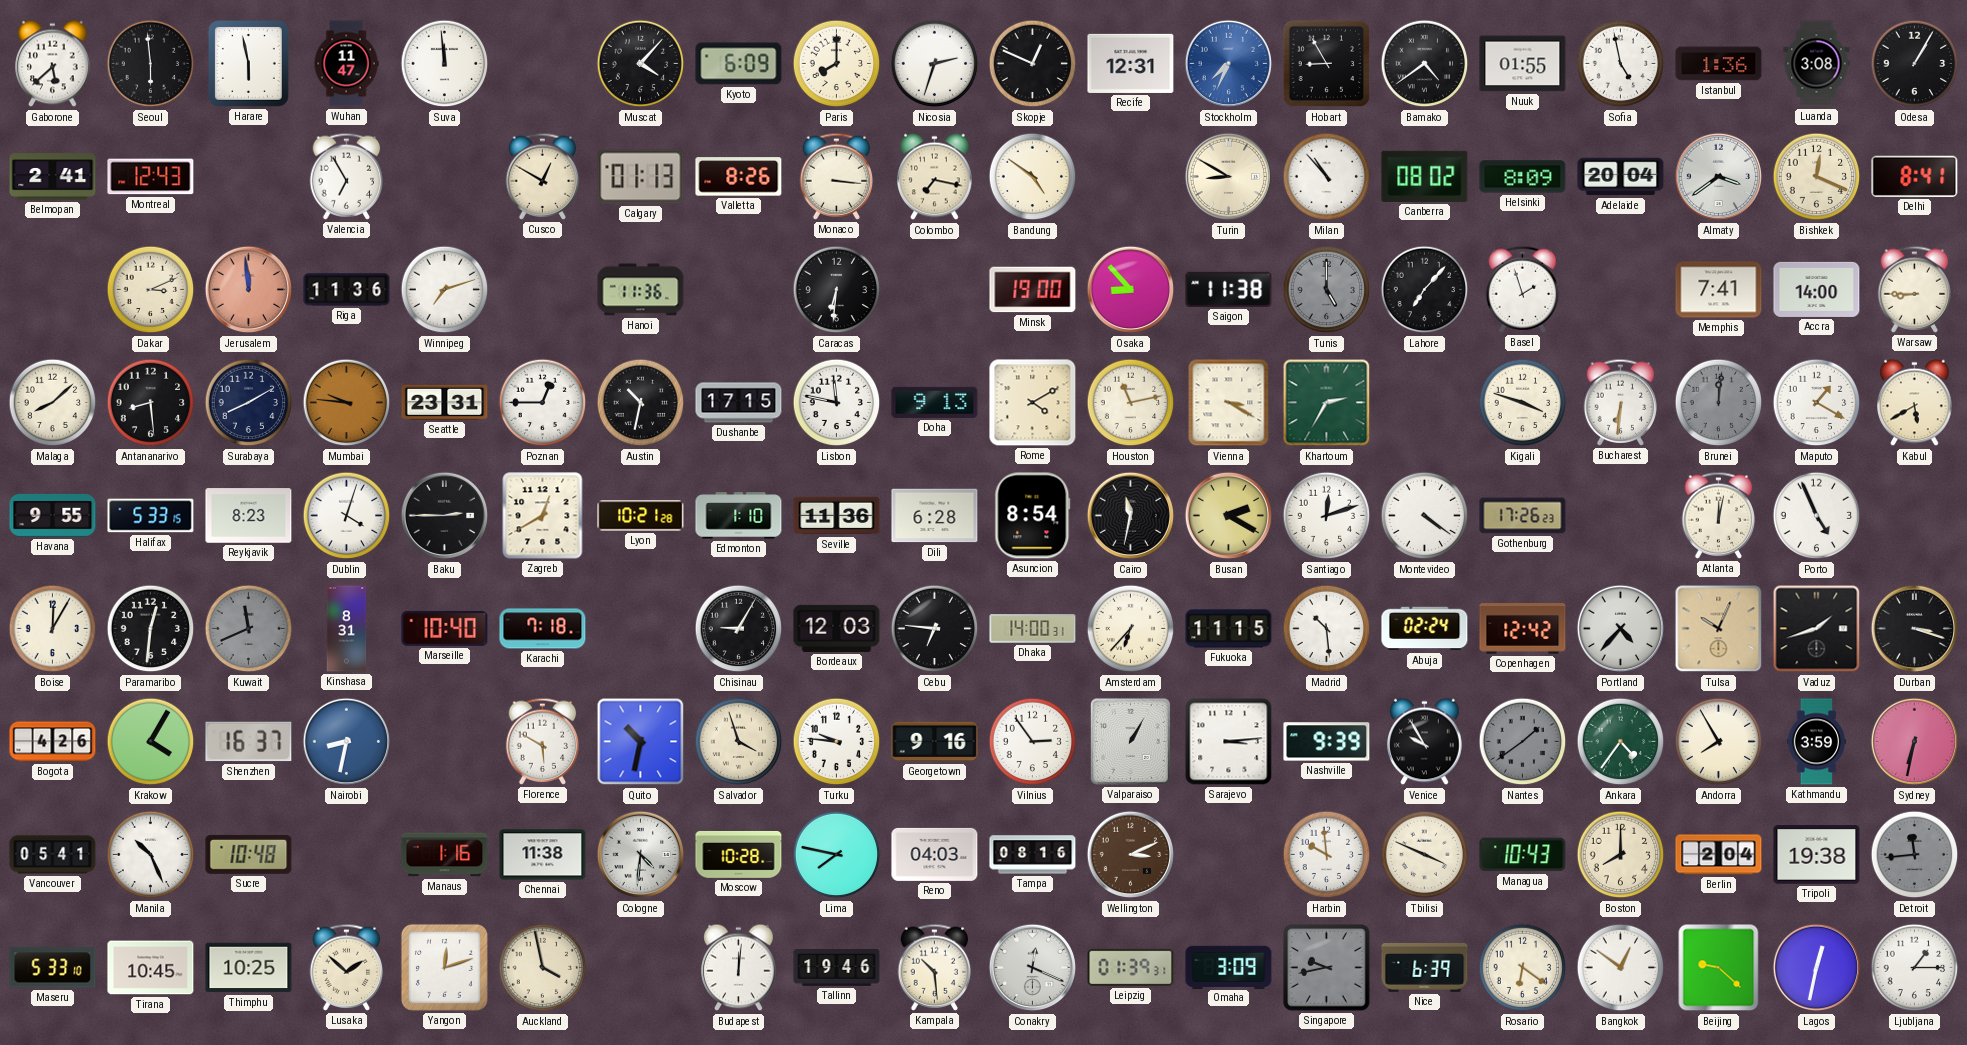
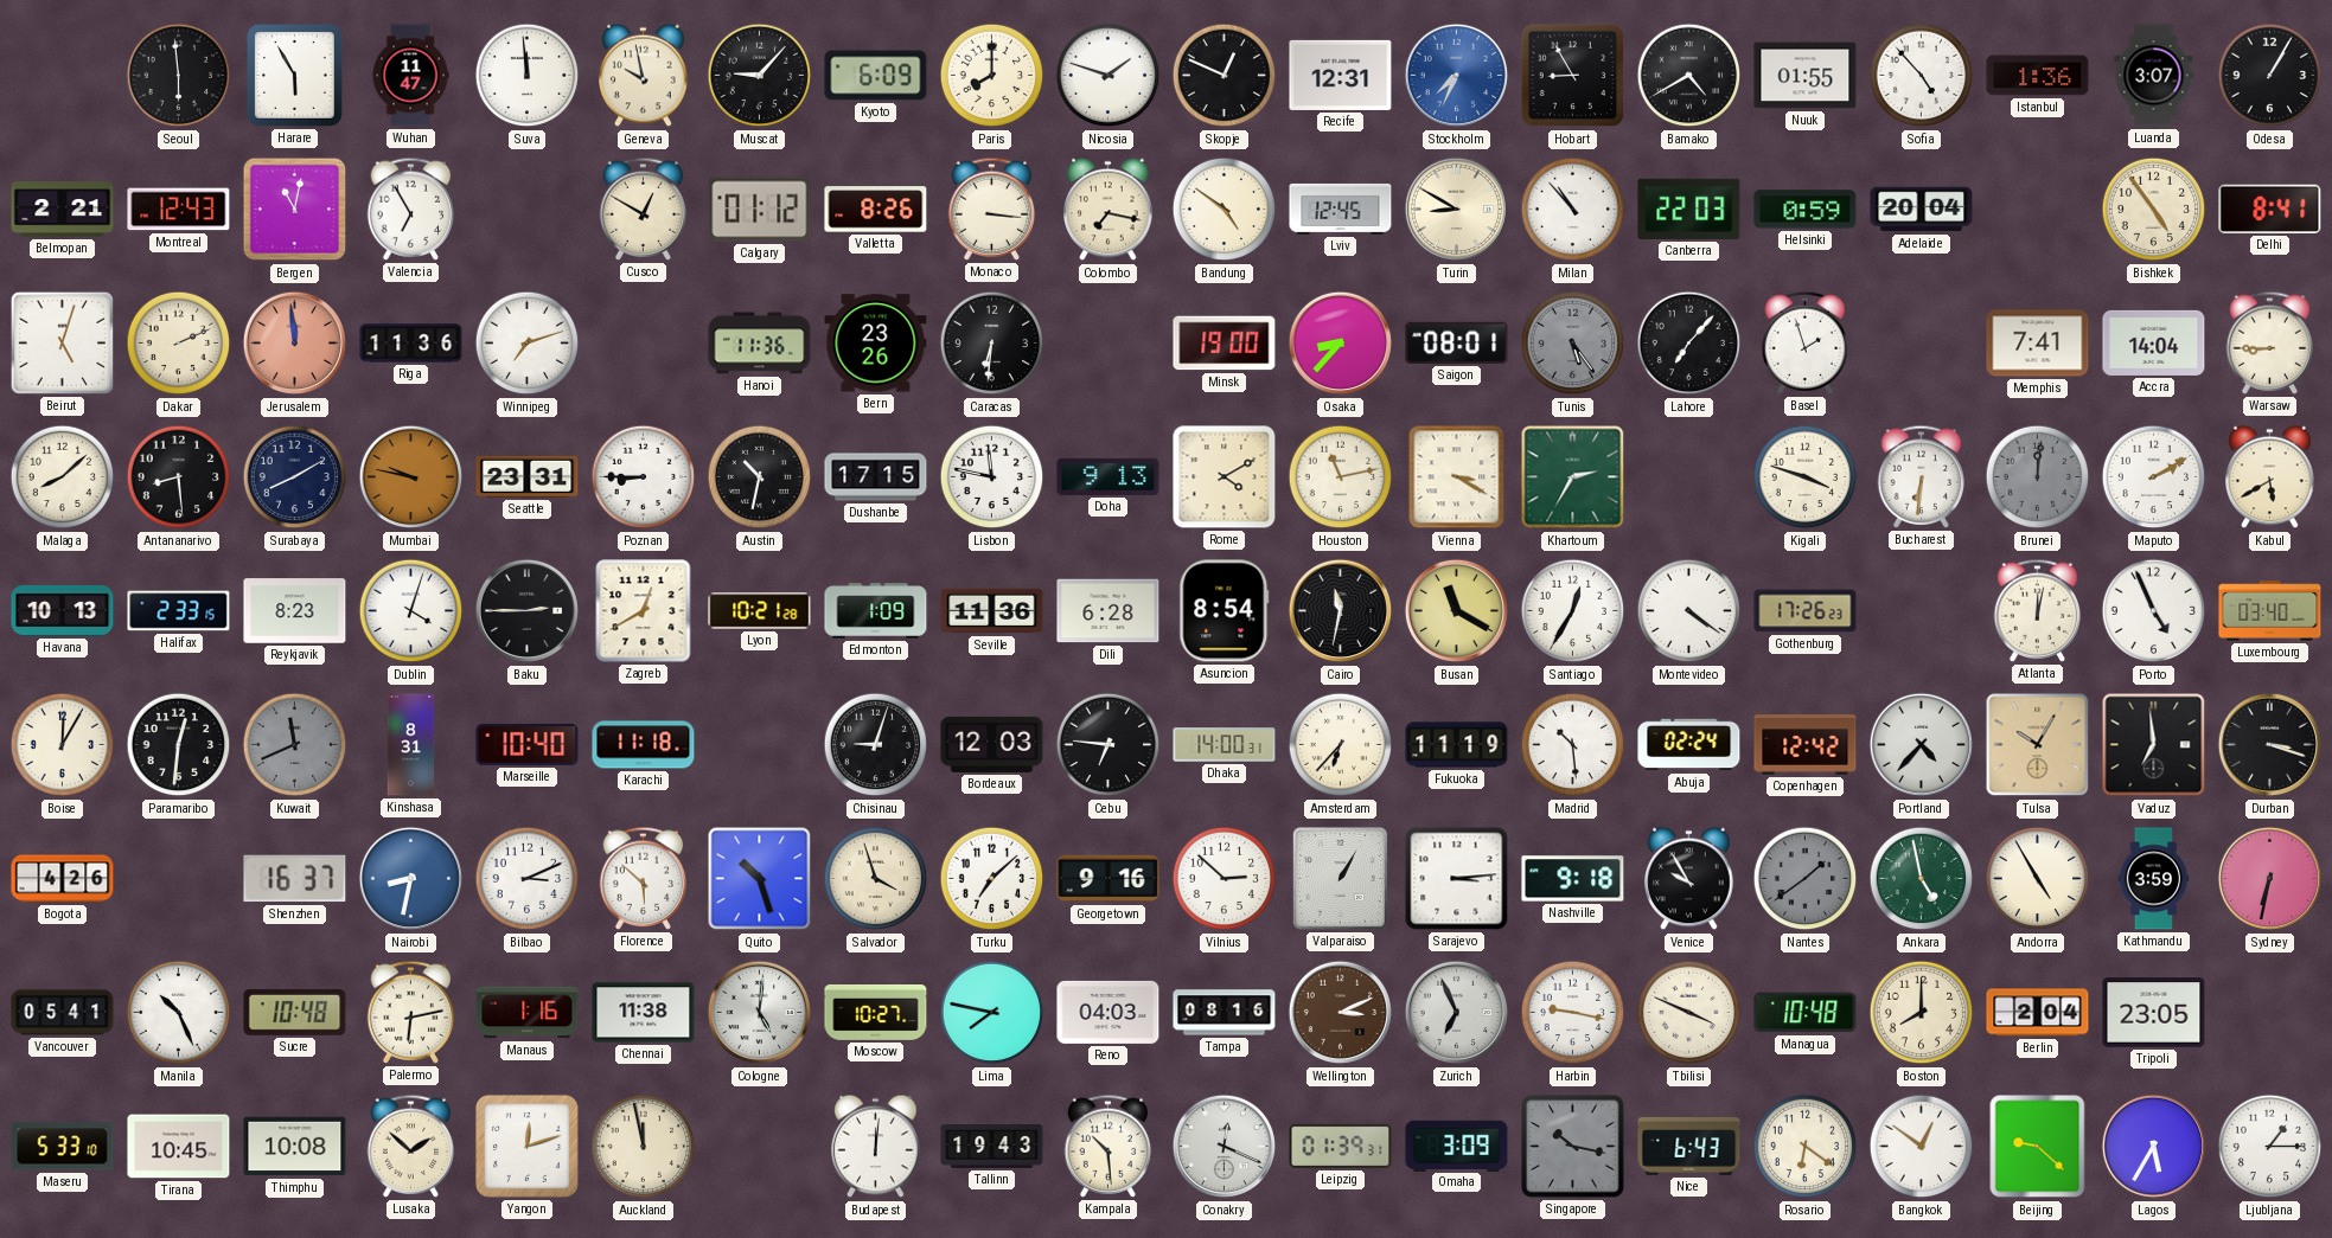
Gaborone: 5:38 -> none (53, 64)
Harare: 5:58 -> 5:55 (295, 76)
Geneva: none -> 9:58 (644, 76)
Muscat: 4:07 -> 9:07 (760, 76)
Nicosia: 2:33 -> 1:48 (1109, 76)
Bamako: 4:39 -> 4:40 (1689, 76)
Sofia: 4:58 -> 4:53 (1922, 76)
Luanda: 3:08 -> 3:07 (2154, 76)
Belmopan: 2:41 -> 2:21 (63, 210)
Bergen: none -> 11:02 (295, 210)
Calgary: 01:13 -> 01:12 (760, 210)
Lviv: none -> 12:45 (1341, 209)
Canberra: 08:02 -> 22:03 (1689, 209)
Helsinki: 8:09 -> 0:59 (1806, 210)
Almaty: 3:39 -> none (1719, 177)
Bishkek: 12:19 -> 4:54 (2154, 210)
Beirut: none -> 5:03 (62, 342)
Dakar: 3:11 -> 2:11 (179, 344)
Bern: none -> 23:26 (876, 344)
Osaka: 8:53 -> 8:37 (1341, 344)
Saigon: 11:38 -> 08:01 (1457, 342)
Tunis: 5:00 -> 5:24 (1573, 344)
Accra: 14:00 -> 14:04 (2154, 342)
Mumbai: 9:46 -> 9:47 (411, 477)
Poznan: 12:45 -> 8:45 (644, 477)
Maputo: 1:20 -> 2:10 (2154, 477)
Havana: 9:55 -> 10:13 (63, 610)
Halifax: 5:33 -> 2:33 (179, 611)
Edmonton: 1:10 -> 1:09 (876, 611)
Busan: 2:20 -> 11:20 (1457, 611)
Santiago: 12:12 -> 12:35 (1573, 611)
Luxembourg: none -> 03:40 (2270, 611)
Karachi: 7:18 -> 11:18 (644, 745)
Chisinau: 9:05 -> 9:03 (876, 745)
Fukuoka: 11:15 -> 11:19 (1457, 745)
Tulsa: 10:04 -> 10:05 (2038, 745)
Vaduz: 1:42 -> 6:59 (2154, 745)
Krakow: 4:05 -> none (151, 742)
Bilbao: none -> 3:11 (528, 879)
Florence: 5:50 -> 5:52 (644, 878)
Quito: 10:32 -> 10:27 (760, 879)
Turku: 9:46 -> 7:08 (992, 879)
Vilnius: 2:54 -> 2:52 (1225, 879)
Nashville: 9:39 -> 9:18 (1573, 879)
Ankara: 4:36 -> 4:58 (1922, 879)
Andorra: 7:55 -> 4:55 (2038, 879)
Palermo: none -> 6:13 (411, 1012)
Cologne: 4:31 -> 5:01 (760, 1013)
Moscow: 10:28 -> 10:27 (876, 1012)
Zurich: none -> 6:56 (1457, 1013)
Harbin: 9:59 -> 9:17 (1573, 1013)
Managua: 10:43 -> 10:48 (1806, 1013)
Tripoli: 19:38 -> 23:05 (2154, 1013)
Detroit: 11:44 -> none (1915, 855)
Thimphu: 10:25 -> 10:08 (295, 1147)
Auckland: 3:58 -> 11:58 (644, 1147)
Tallinn: 19:46 -> 19:43 (992, 1147)
Singapore: 9:43 -> 10:17 (1573, 1147)
Nice: 6:39 -> 6:43 (1689, 1147)
Lagos: 12:32 -> 5:35 (2154, 1147)
